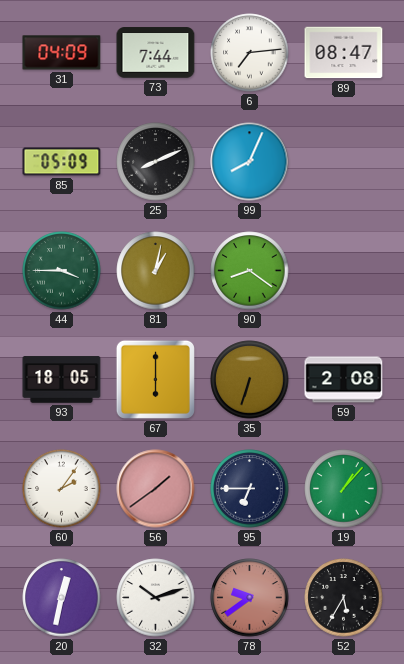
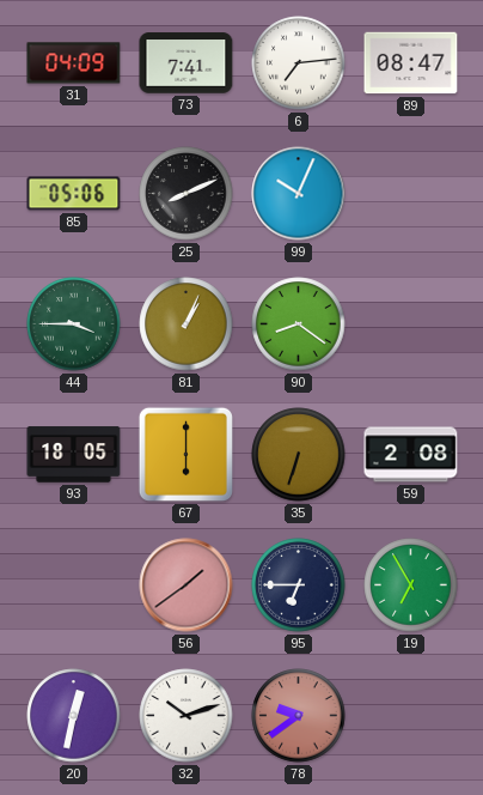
73: 7:44 -> 7:41 (187, 63)
85: 05:09 -> 05:06 (74, 194)
99: 8:04 -> 10:04 (299, 194)
81: 1:02 -> 1:04 (187, 324)
60: 2:06 -> none (62, 489)
19: 1:07 -> 6:55 (411, 585)
52: 5:35 -> none (344, 598)
